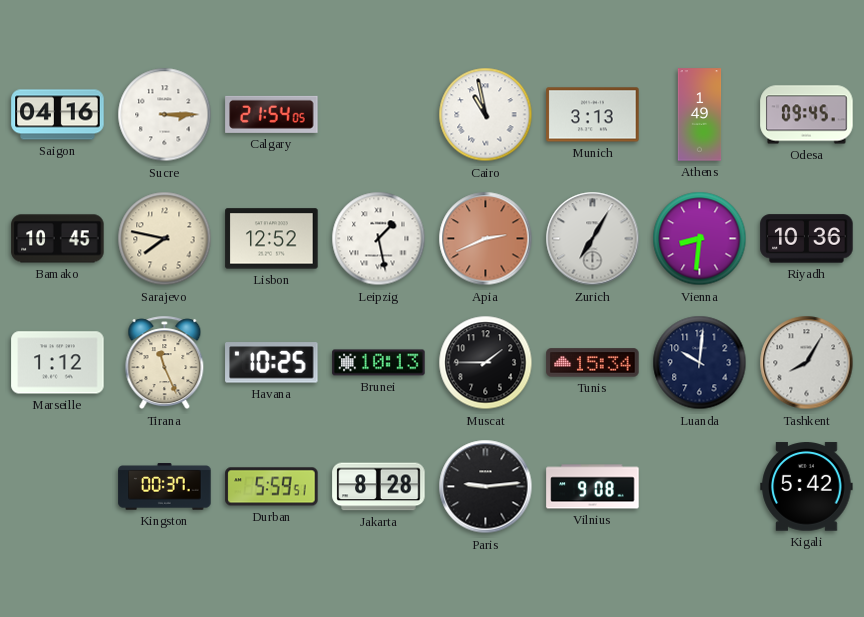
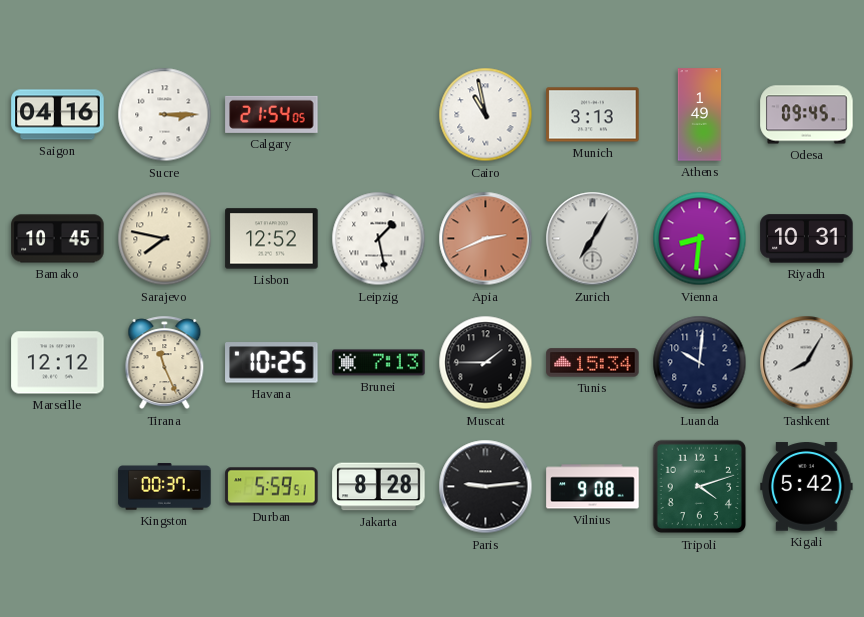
Riyadh: 10:36 -> 10:31 (807, 239)
Marseille: 1:12 -> 12:12 (58, 363)
Brunei: 10:13 -> 7:13 (379, 363)
Tripoli: none -> 4:12 (700, 487)
